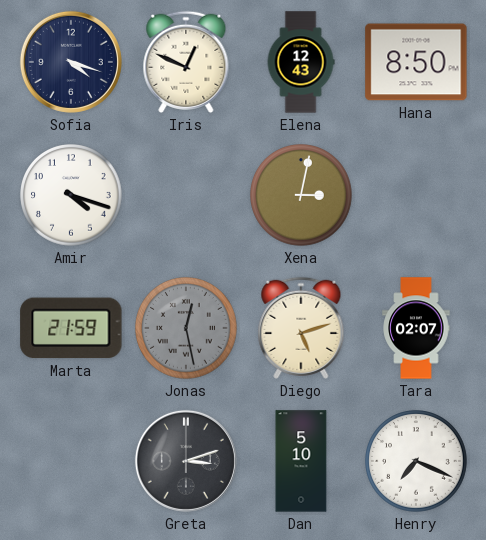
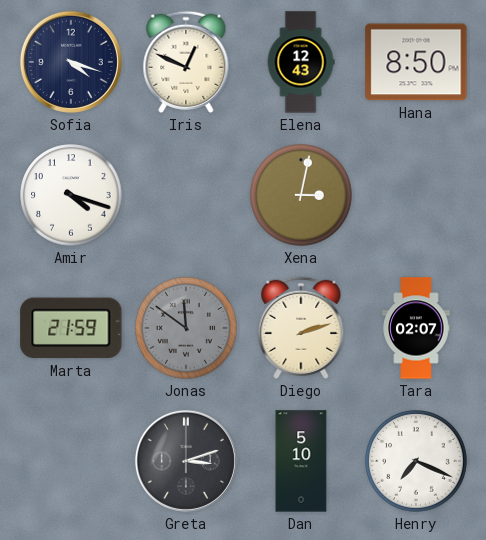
Jonas: 12:28 -> 11:51 (186, 328)
Diego: 5:12 -> 2:12 (301, 328)
